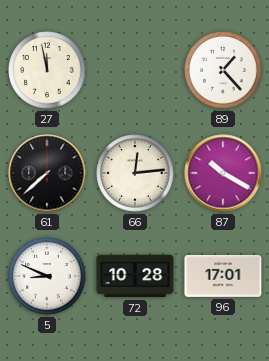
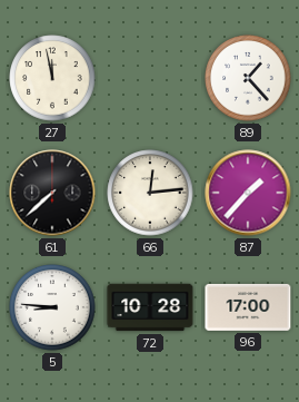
87: 10:20 -> 1:37 (248, 193)
5: 8:49 -> 8:46 (52, 307)
96: 17:01 -> 17:00 (248, 307)
